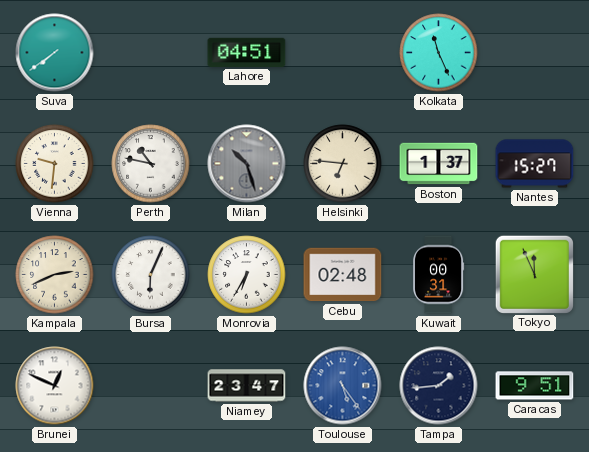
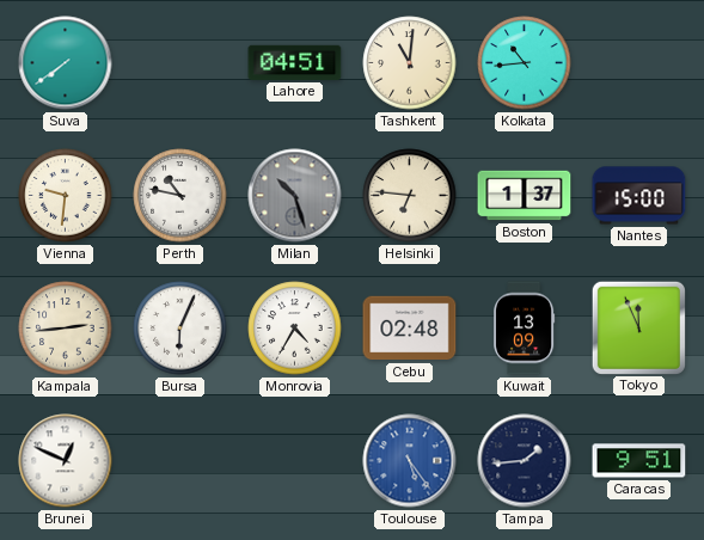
Tashkent: none -> 11:01 (410, 63)
Kolkata: 11:26 -> 10:44 (525, 63)
Nantes: 15:27 -> 15:00 (639, 196)
Kampala: 2:41 -> 2:44 (66, 329)
Monrovia: 6:35 -> 4:35 (295, 329)
Kuwait: 00:31 -> 13:09 (524, 329)
Niamey: 23:47 -> none (247, 386)
